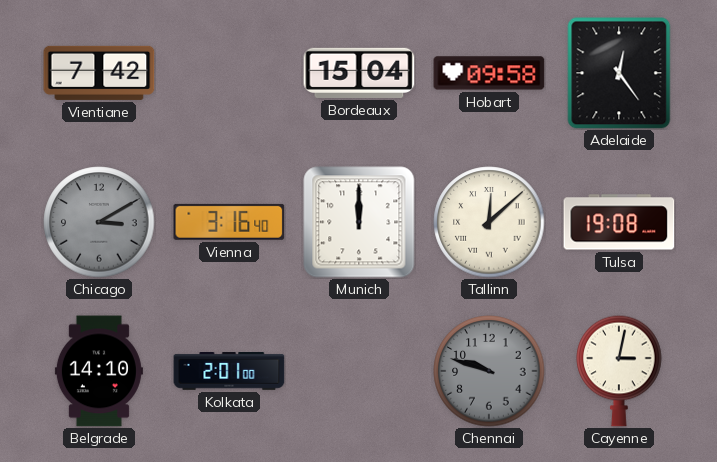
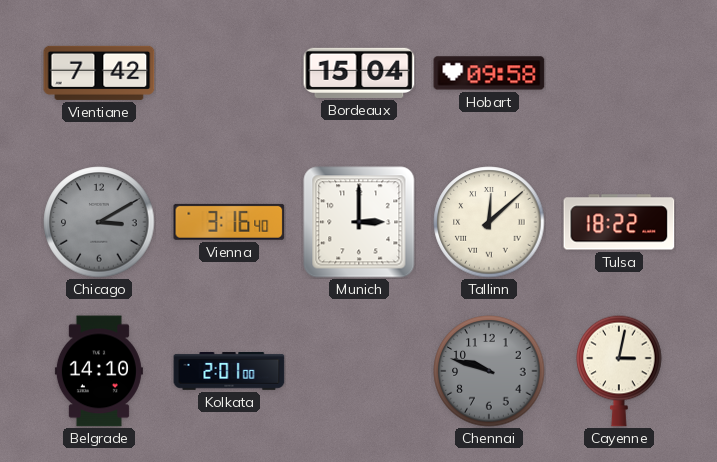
Adelaide: 12:24 -> none (619, 73)
Munich: 12:00 -> 3:00 (359, 222)
Tulsa: 19:08 -> 18:22 (619, 222)
